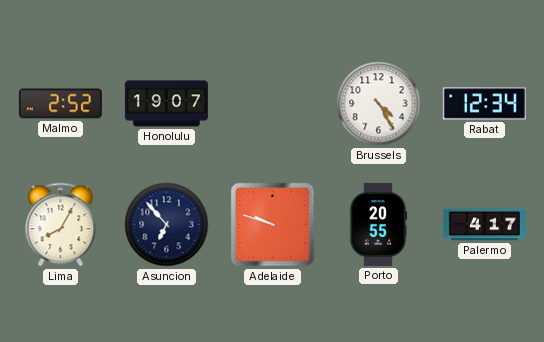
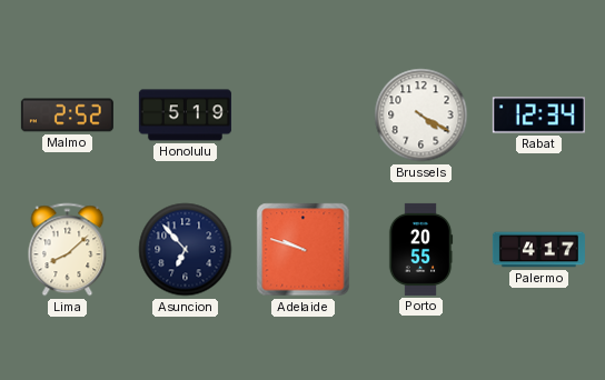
Honolulu: 19:07 -> 5:19 (185, 116)
Brussels: 4:25 -> 4:20 (421, 116)
Lima: 8:05 -> 8:08 (68, 250)
